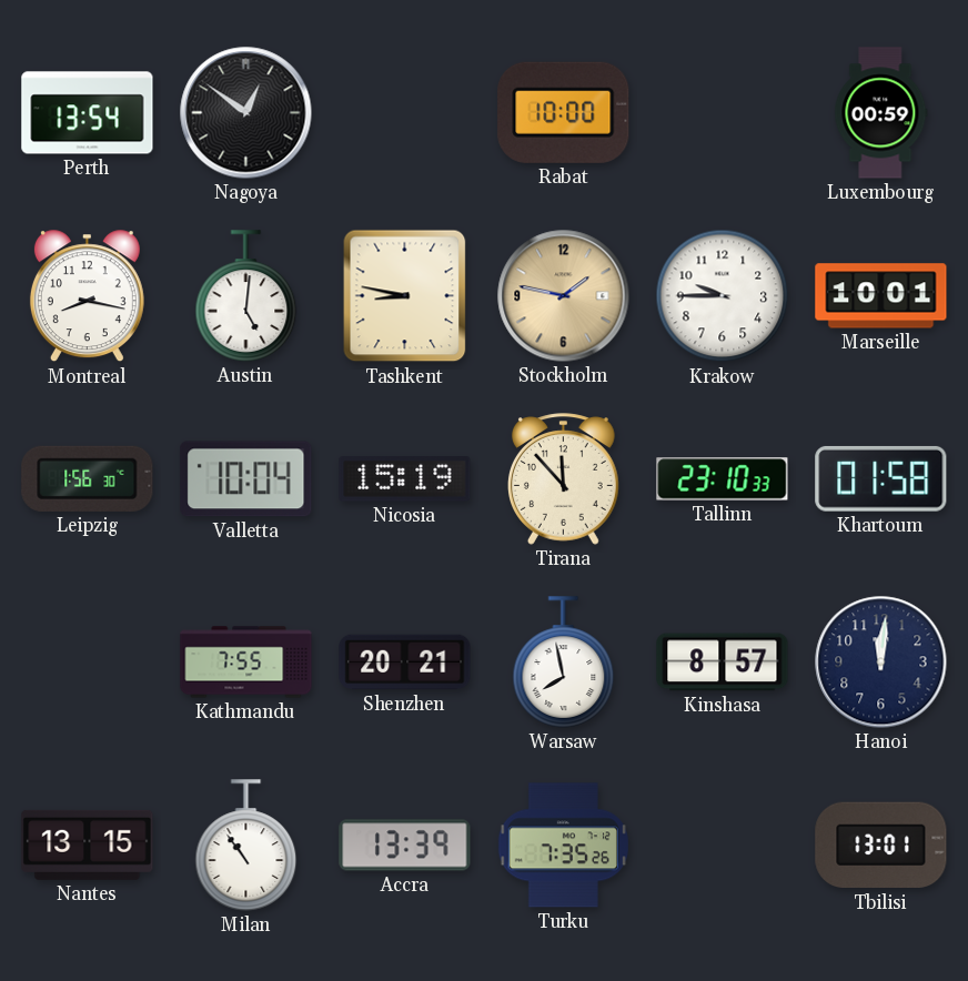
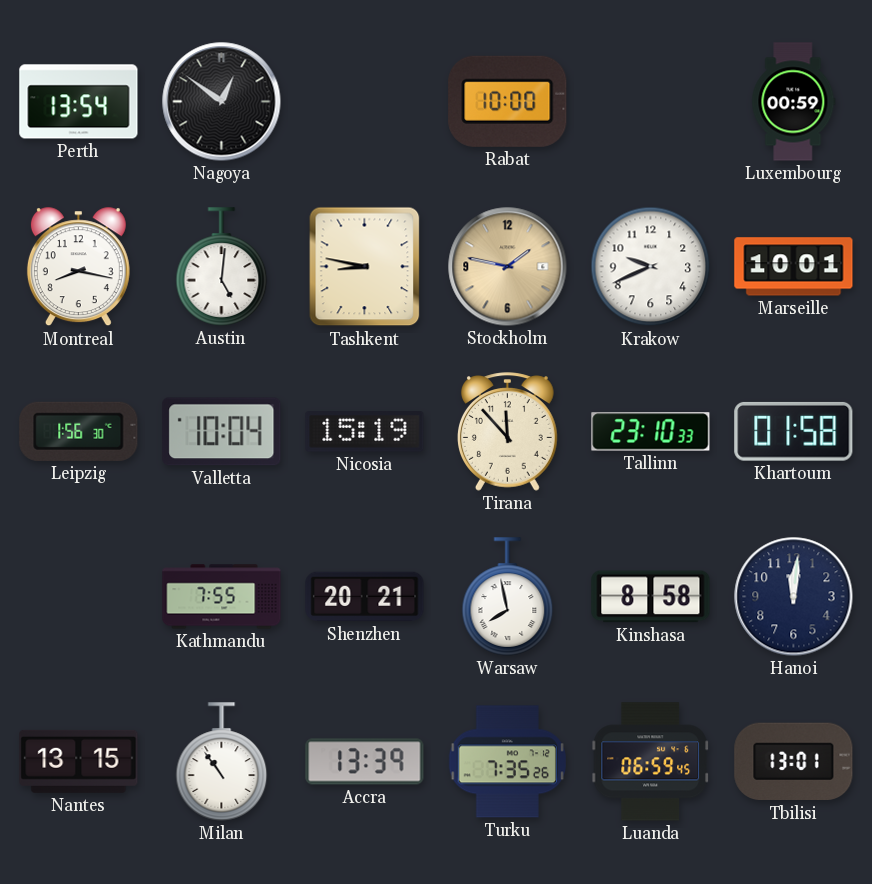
Krakow: 9:45 -> 9:41 (651, 267)
Kinshasa: 8:57 -> 8:58 (651, 597)
Luanda: none -> 06:59 (650, 762)
